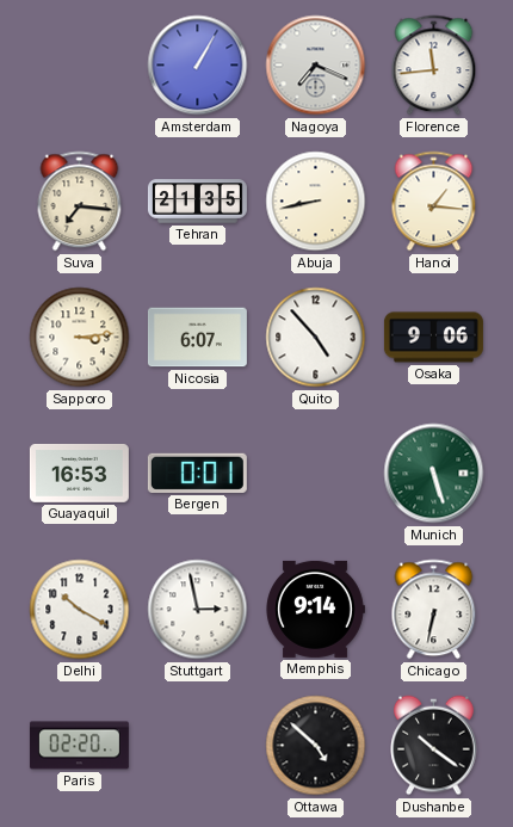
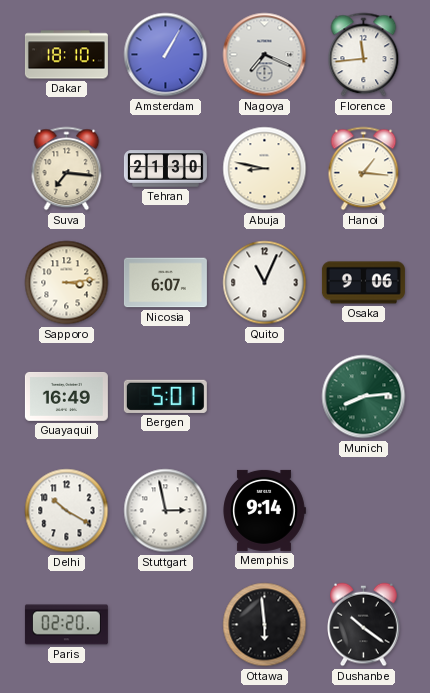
Dakar: none -> 18:10 (66, 55)
Tehran: 21:35 -> 21:30 (165, 169)
Abuja: 8:43 -> 8:47 (265, 169)
Quito: 4:53 -> 11:04 (265, 283)
Guayaquil: 16:53 -> 16:49 (66, 396)
Bergen: 0:01 -> 5:01 (165, 396)
Munich: 5:27 -> 8:14 (364, 397)
Chicago: 6:32 -> none (434, 610)
Ottawa: 4:52 -> 5:59 (265, 625)
